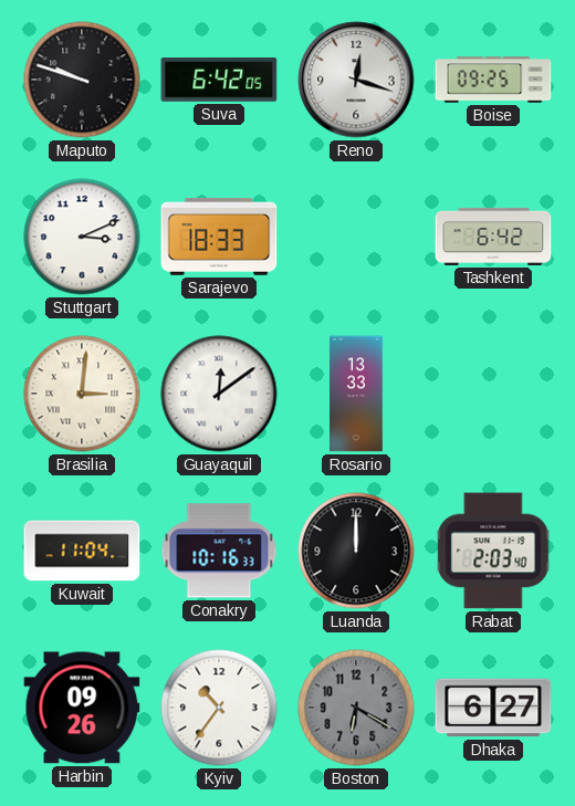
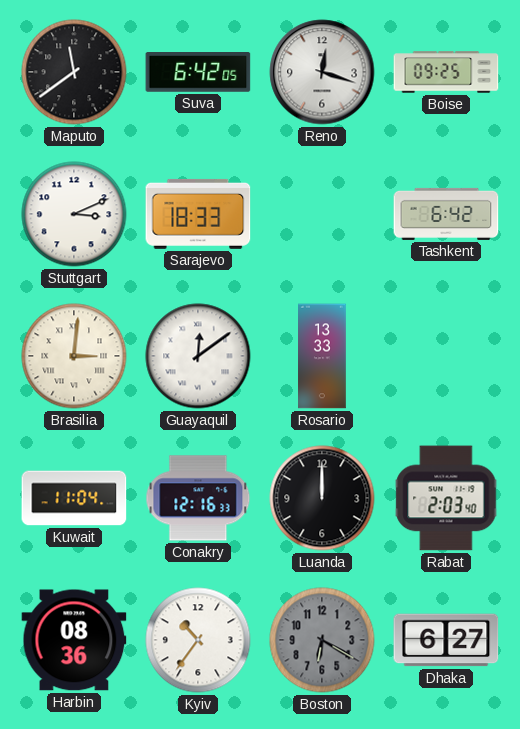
Maputo: 9:48 -> 11:39 (74, 72)
Conakry: 10:16 -> 12:16 (198, 498)
Harbin: 09:26 -> 08:36 (74, 640)
